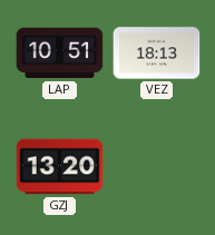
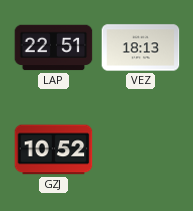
LAP: 10:51 -> 22:51 (53, 48)
GZJ: 13:20 -> 10:52 (53, 150)
